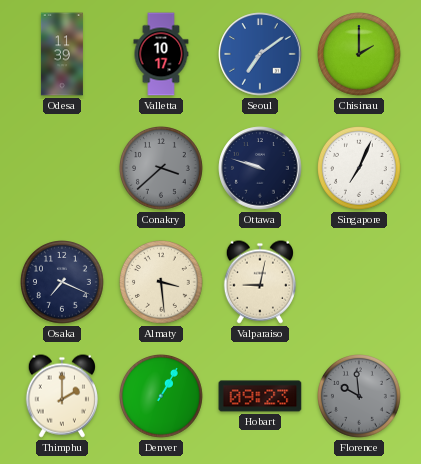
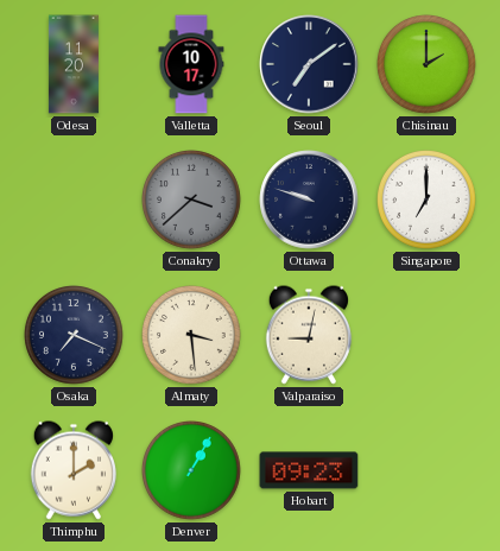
Odesa: 11:39 -> 11:20 (74, 64)
Seoul dial: blue -> navy (309, 64)
Singapore: 7:04 -> 7:00 (428, 201)
Florence: 9:59 -> none (360, 397)
